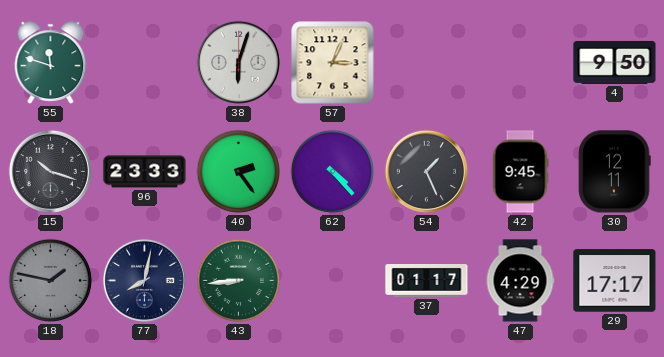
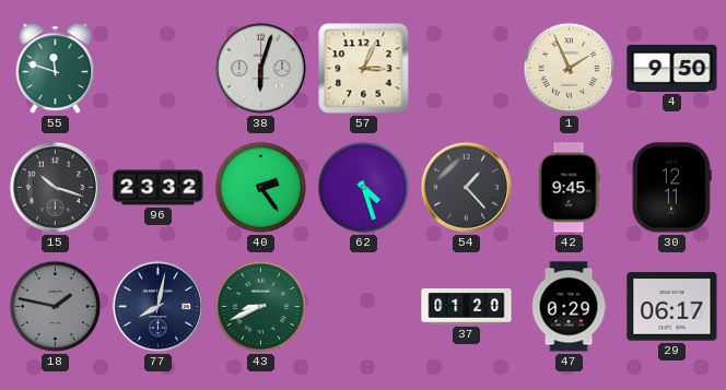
1: none -> 1:56 (570, 69)
96: 23:33 -> 23:32 (159, 188)
62: 4:23 -> 4:27 (364, 188)
54: 1:26 -> 1:23 (466, 187)
43: 8:44 -> 8:41 (261, 307)
37: 01:17 -> 01:20 (467, 307)
47: 4:29 -> 0:29 (569, 307)
29: 17:17 -> 06:17 (672, 307)
